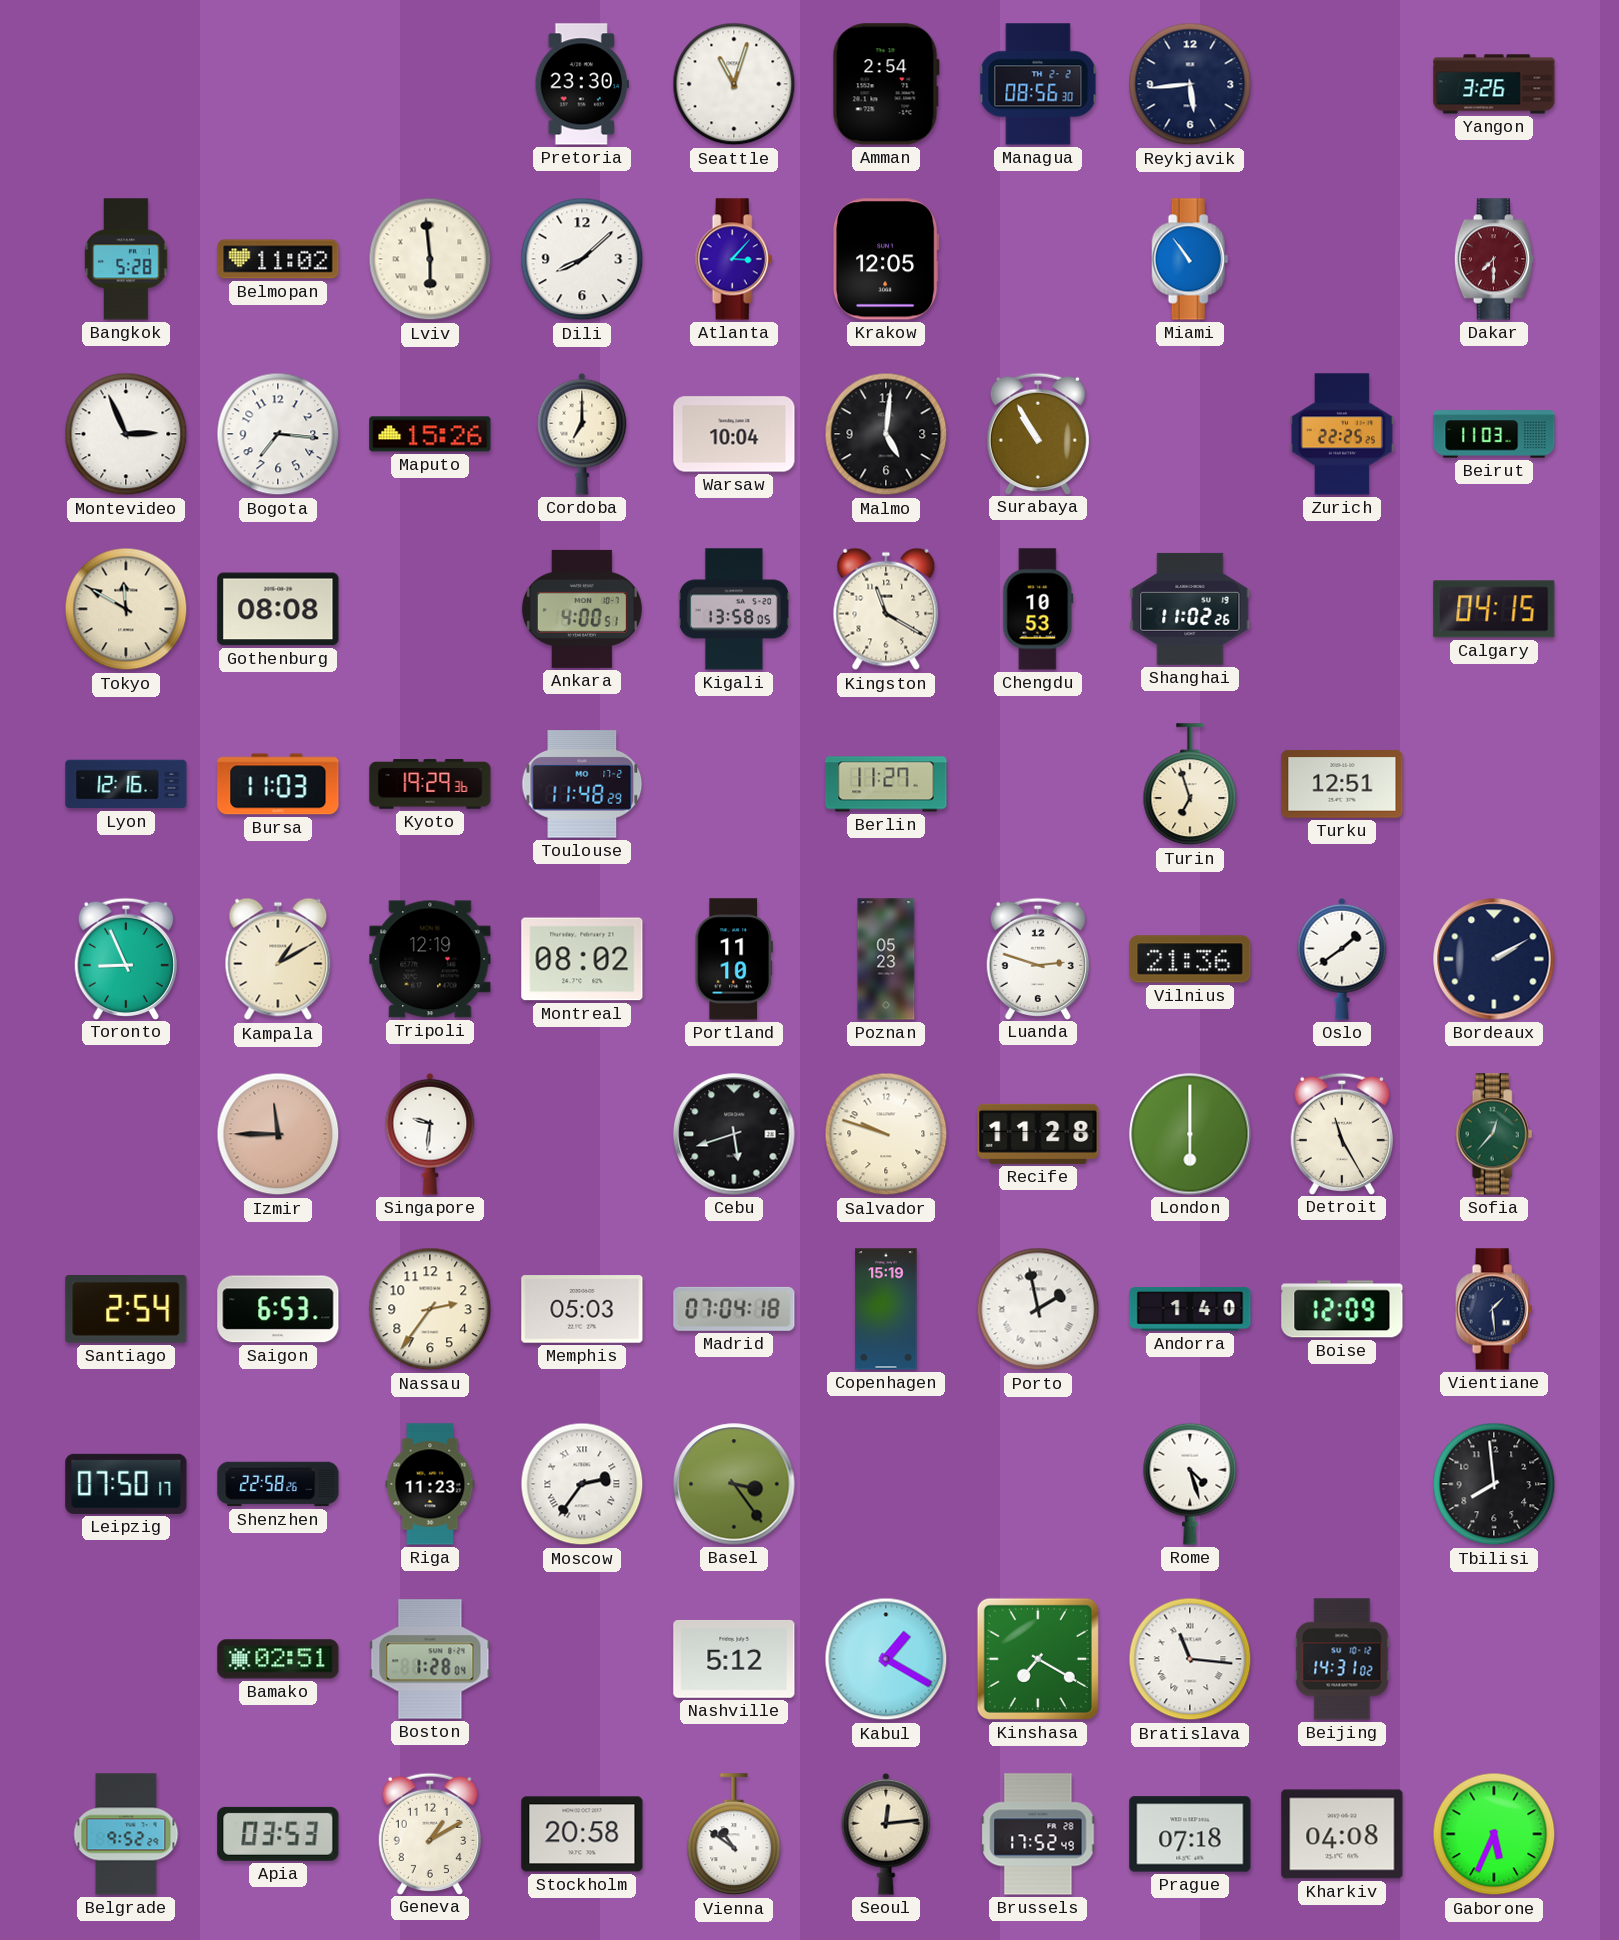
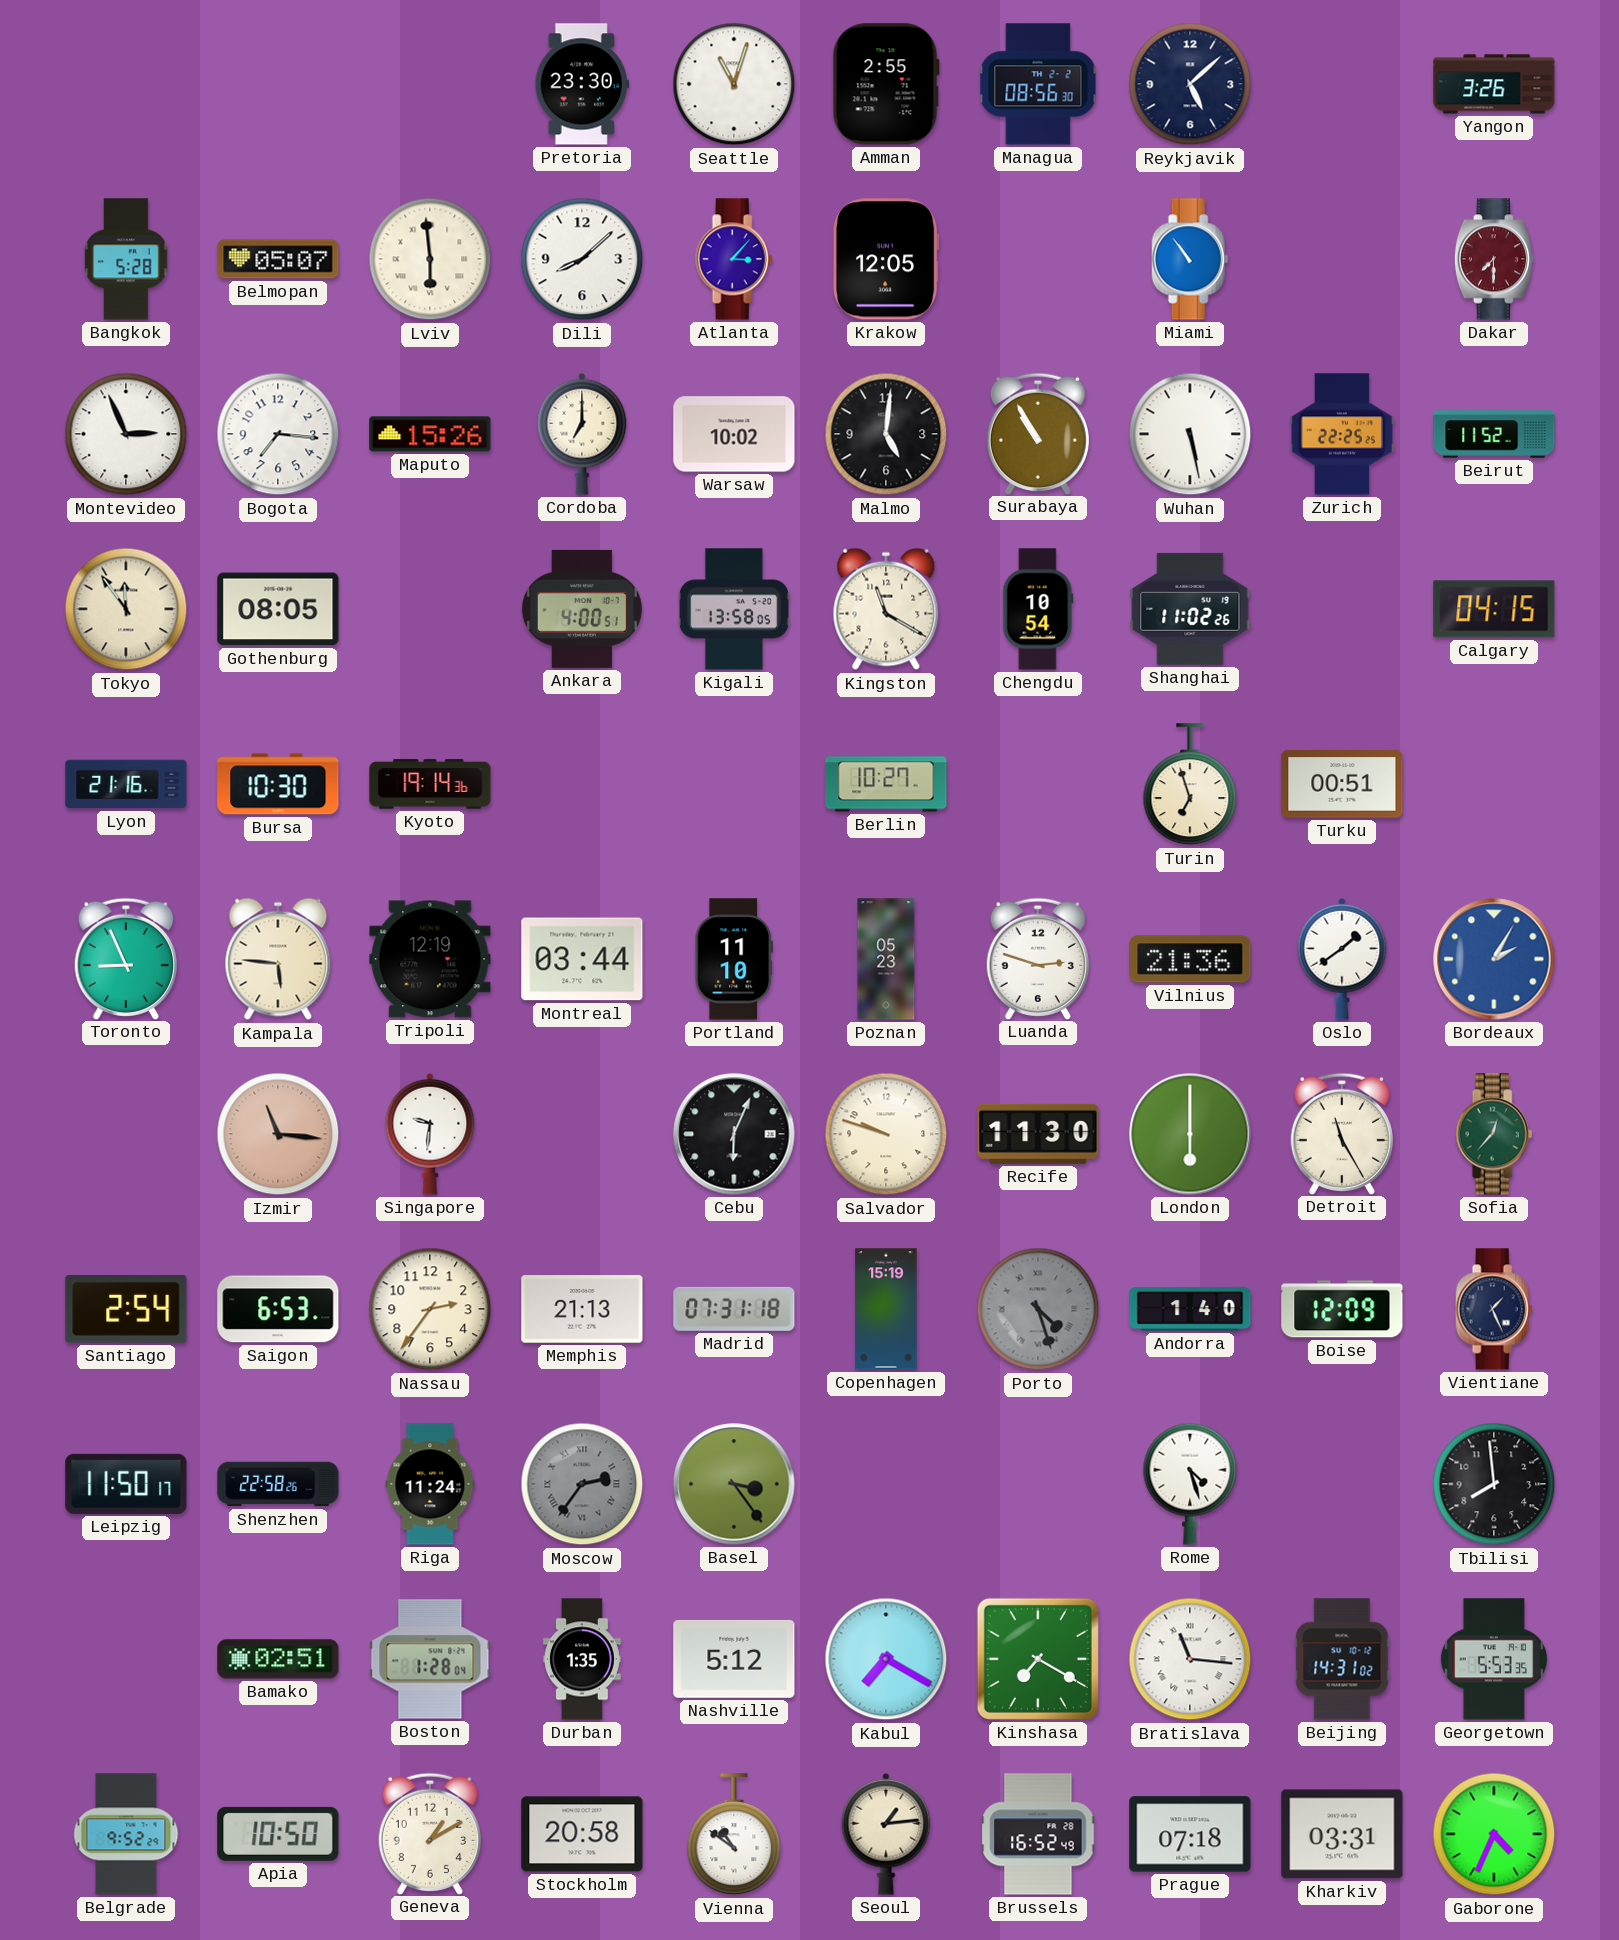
Amman: 2:54 -> 2:55 (886, 84)
Reykjavik: 5:44 -> 5:08 (1190, 84)
Belmopan: 11:02 -> 05:07 (278, 259)
Warsaw: 10:04 -> 10:02 (734, 434)
Wuhan: none -> 5:28 (1190, 434)
Beirut: 11:03 -> 11:52 (1494, 434)
Tokyo: 11:50 -> 11:54 (126, 609)
Gothenburg: 08:08 -> 08:05 (278, 609)
Chengdu: 10:53 -> 10:54 (1038, 609)
Lyon: 12:16 -> 21:16 (126, 784)
Bursa: 11:03 -> 10:30 (278, 784)
Kyoto: 19:29 -> 19:14 (430, 784)
Toulouse: 11:48 -> none (582, 784)
Berlin: 11:27 -> 10:27 (886, 784)
Turku: 12:51 -> 00:51 (1342, 784)
Kampala: 1:10 -> 5:46 (278, 959)
Montreal: 08:02 -> 03:44 (582, 959)
Bordeaux: 2:10 -> 2:05 (1494, 959)
Bordeaux dial: navy -> blue (1494, 959)
Izmir: 11:45 -> 11:16 (278, 1134)
Cebu: 5:42 -> 6:04 (734, 1134)
Recife: 11:28 -> 11:30 (1038, 1134)
Memphis: 05:03 -> 21:13 (582, 1309)
Madrid: 07:04 -> 07:31 (734, 1309)
Porto: 1:58 -> 4:27 (1038, 1309)
Porto dial: white -> grey (1038, 1309)
Vientiane: 1:29 -> 1:26 (1494, 1309)
Leipzig: 07:50 -> 11:50 (126, 1484)
Riga: 11:23 -> 11:24 (430, 1484)
Moscow dial: white -> grey (582, 1484)
Durban: none -> 1:35 (583, 1659)
Kabul: 1:20 -> 7:20 (886, 1659)
Georgetown: none -> 5:53 (1494, 1659)
Apia: 03:53 -> 10:50 (278, 1834)
Seoul: 12:14 -> 1:14 (886, 1834)
Brussels: 17:52 -> 16:52 (1038, 1834)
Kharkiv: 04:08 -> 03:31 (1342, 1834)
Gaborone: 5:34 -> 4:34 (1494, 1834)
